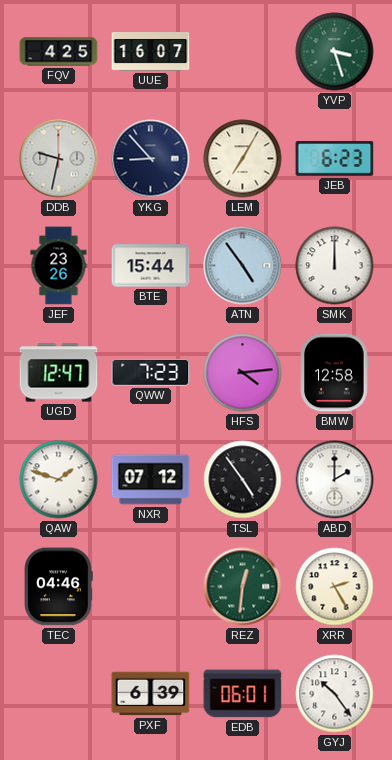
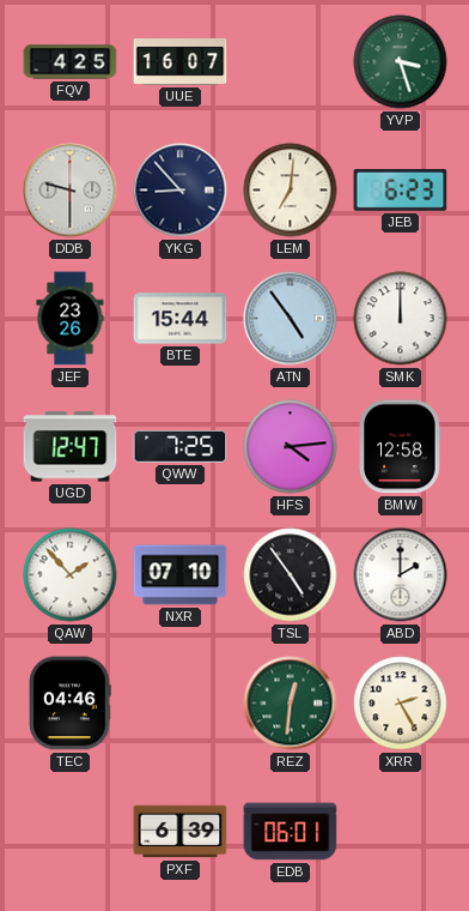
DDB: 9:32 -> 9:30 (71, 191)
LEM: 7:05 -> 7:01 (291, 191)
QWW: 7:23 -> 7:25 (181, 446)
QAW: 1:48 -> 1:53 (71, 575)
NXR: 07:12 -> 07:10 (181, 575)
GYJ: 10:24 -> none (335, 694)
